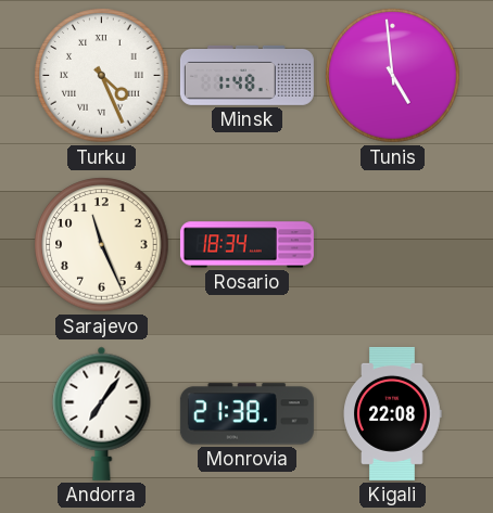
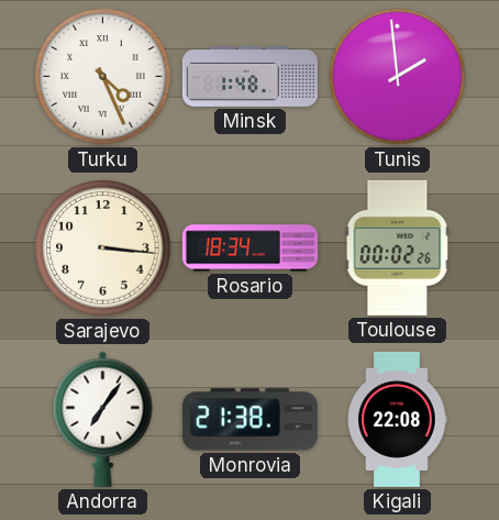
Tunis: 4:59 -> 1:59 (398, 77)
Sarajevo: 11:26 -> 3:16 (103, 248)
Toulouse: none -> 00:02 (398, 247)
